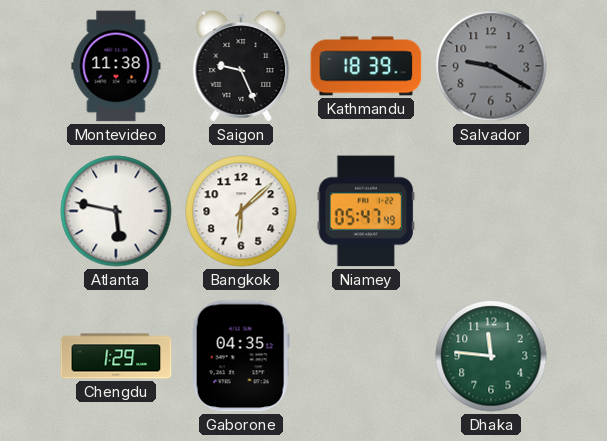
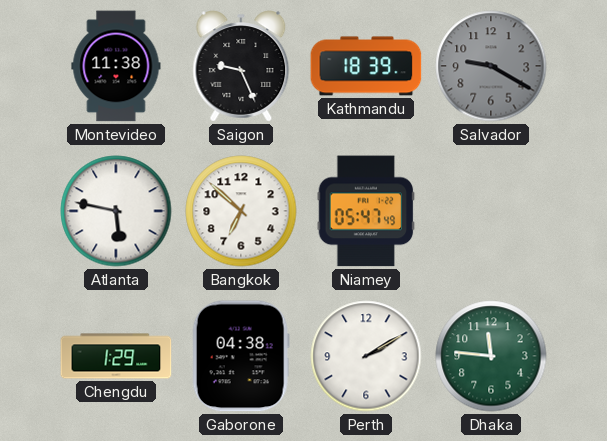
Bangkok: 6:08 -> 6:52 (241, 211)
Gaborone: 04:35 -> 04:38 (241, 356)
Perth: none -> 2:10 (366, 356)
